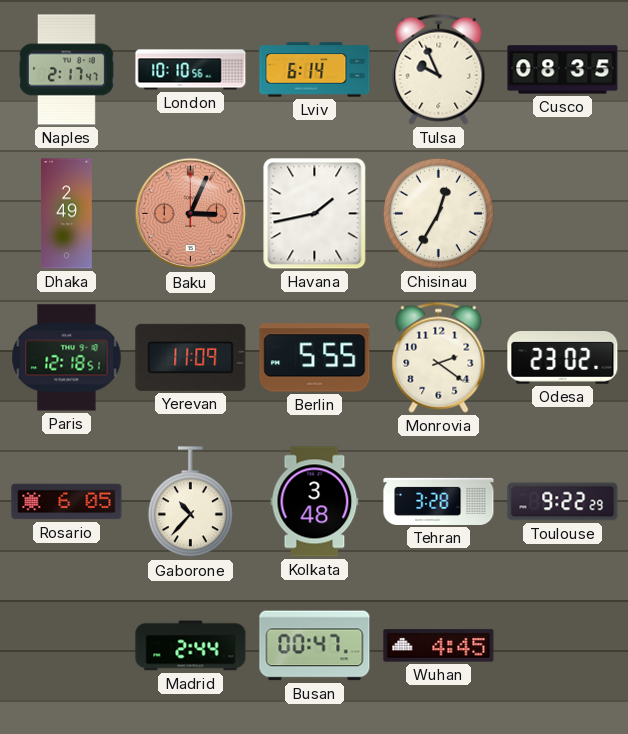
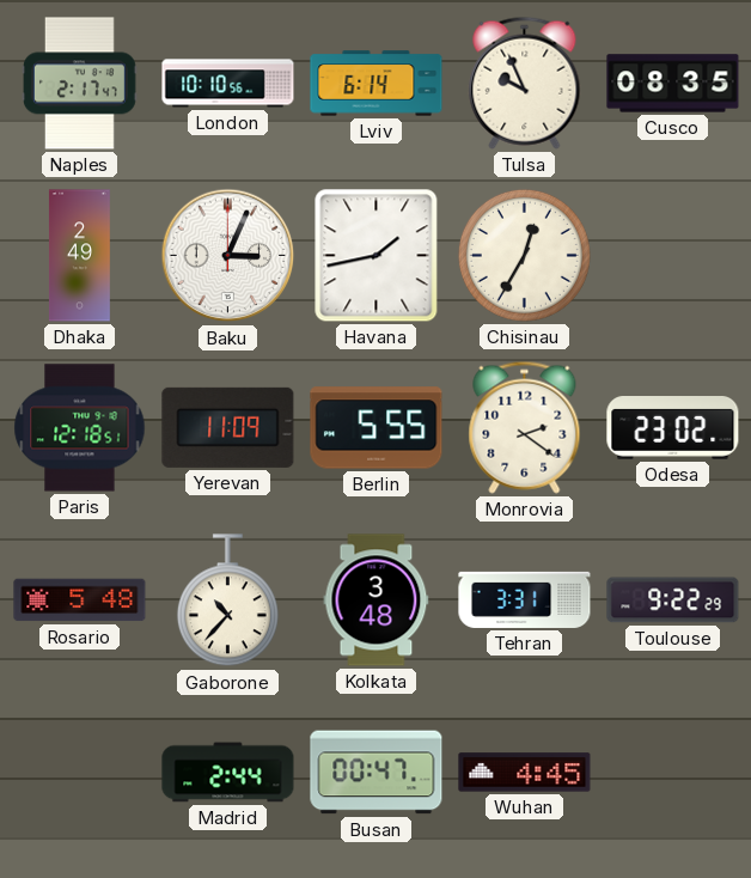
Baku dial: salmon -> white (228, 256)
Rosario: 6:05 -> 5:48 (80, 600)
Tehran: 3:28 -> 3:31 (525, 599)
